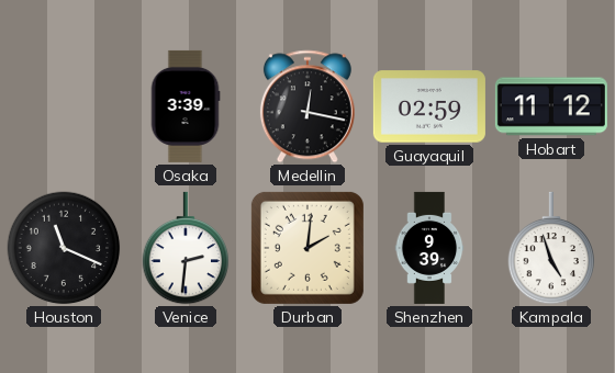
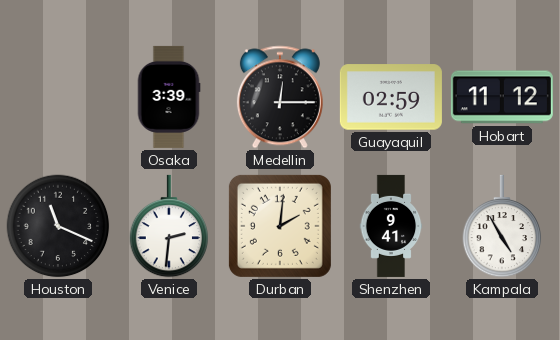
Medellin: 12:17 -> 12:15 (280, 97)
Shenzhen: 9:39 -> 9:41 (391, 226)
Kampala: 4:57 -> 4:55 (502, 226)
